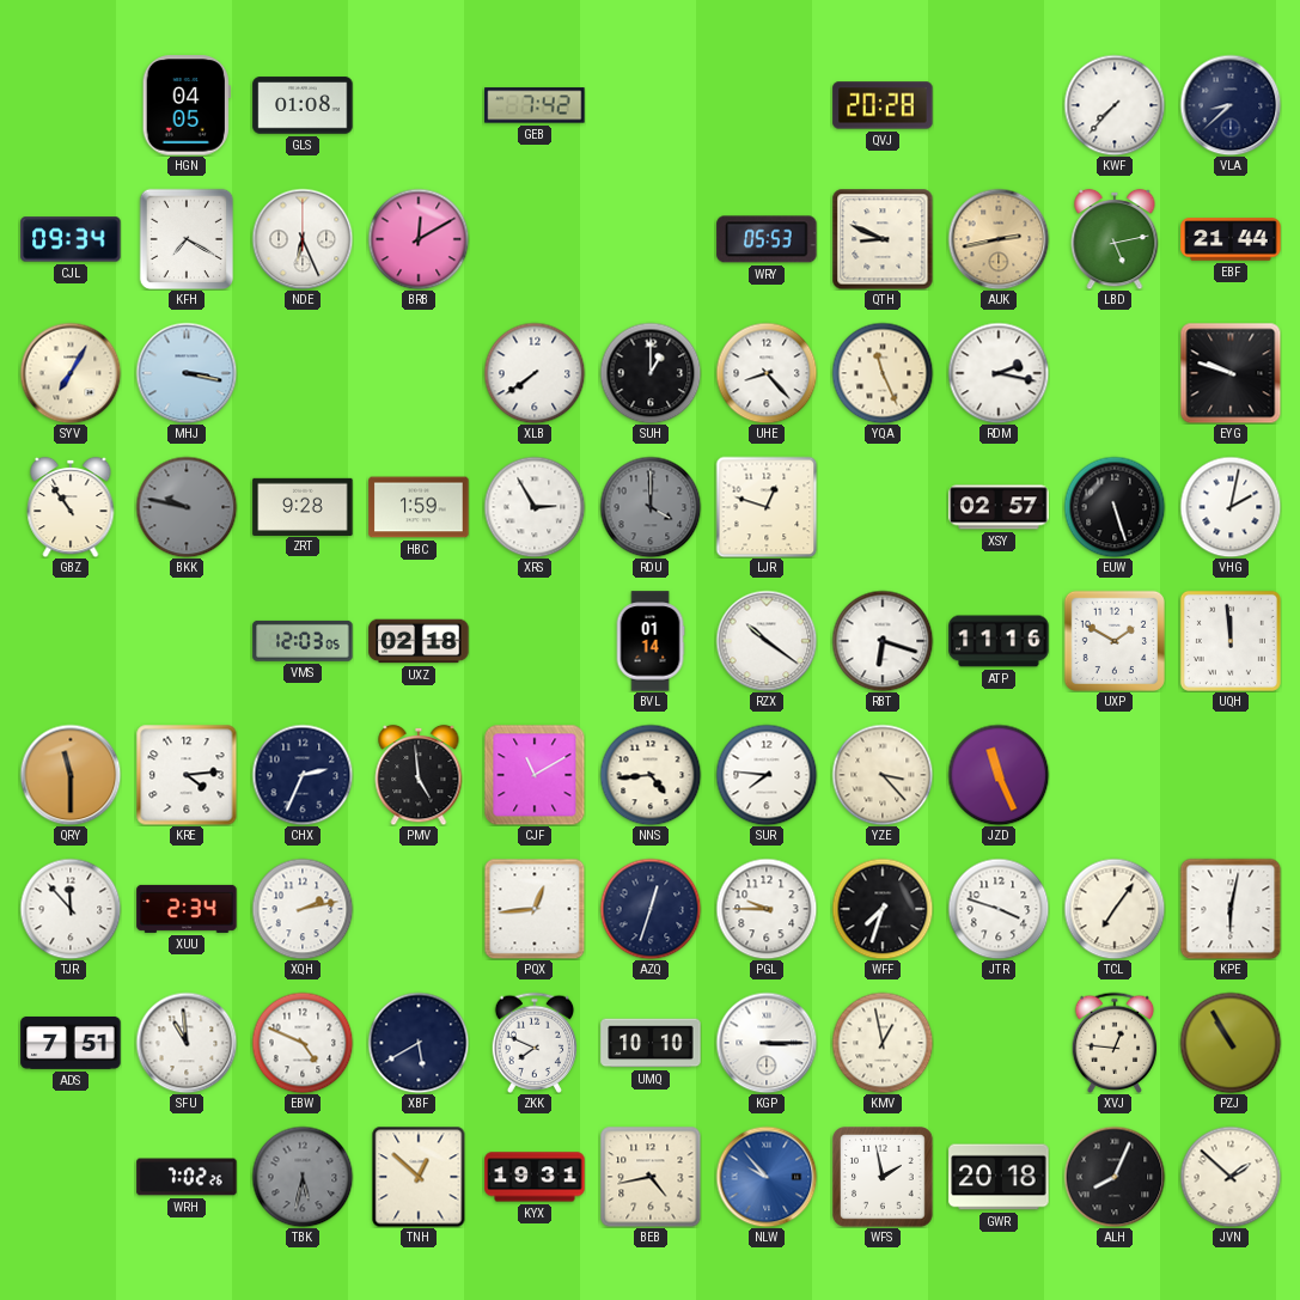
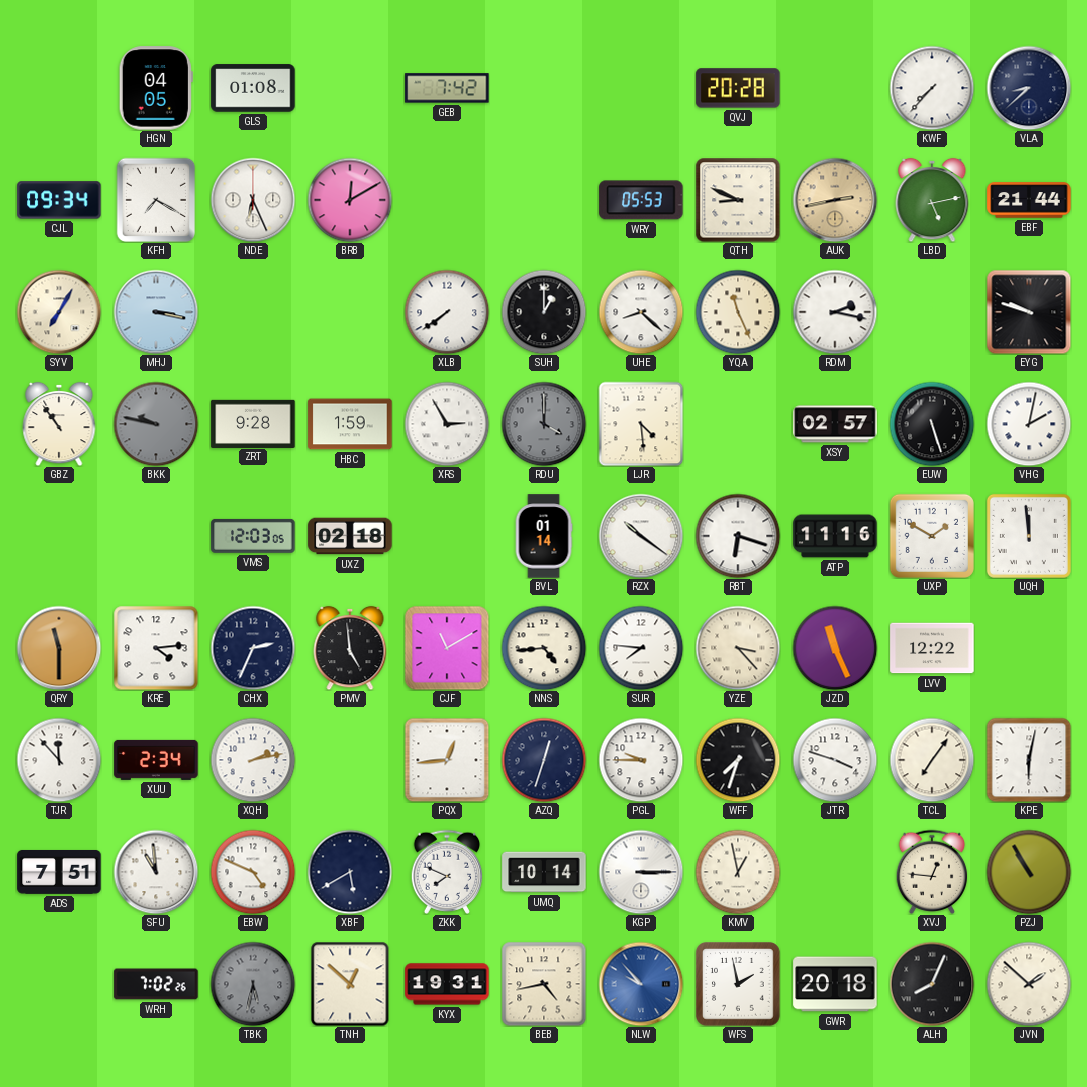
UHE: 8:23 -> 8:22 (641, 312)
LJR: 12:48 -> 4:29 (641, 424)
LVV: none -> 12:22 (932, 648)
UMQ: 10:10 -> 10:14 (544, 872)
